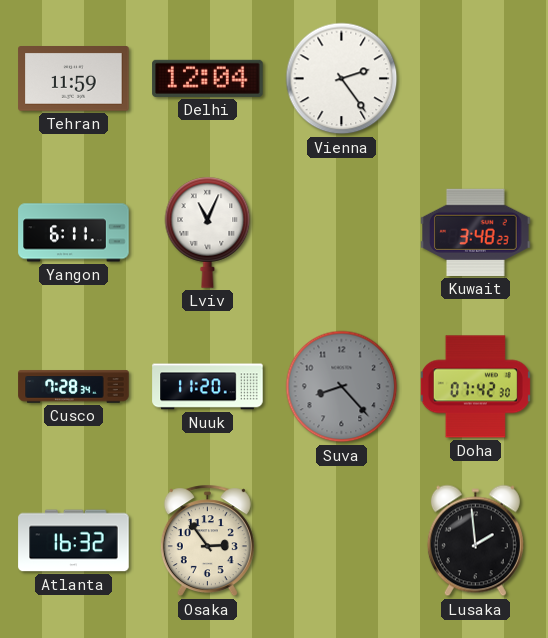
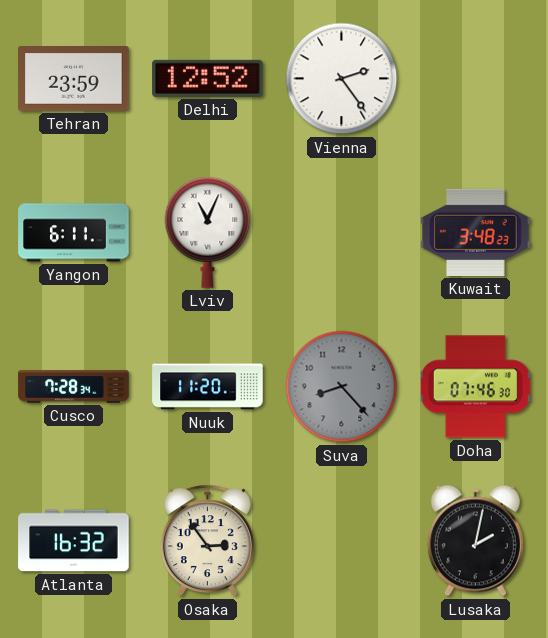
Tehran: 11:59 -> 23:59 (74, 79)
Delhi: 12:04 -> 12:52 (208, 78)
Doha: 07:42 -> 07:46 (475, 387)
Lusaka: 1:59 -> 2:02 (475, 541)
